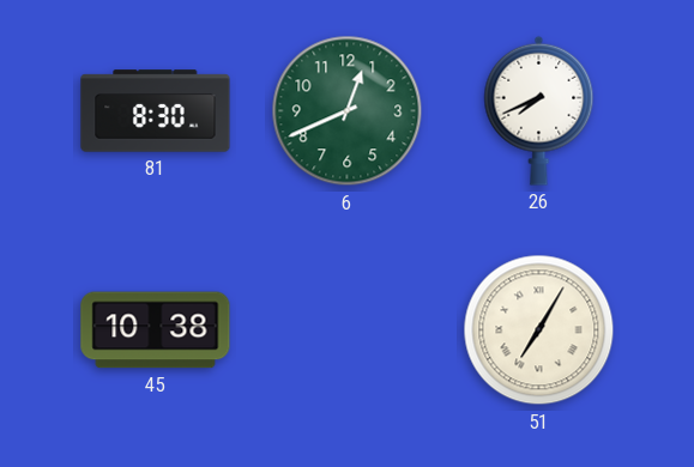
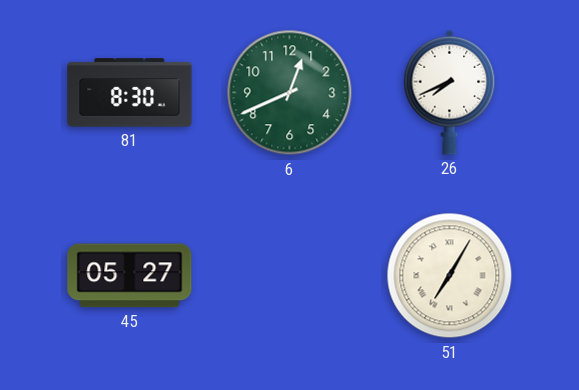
45: 10:38 -> 05:27 (130, 276)
